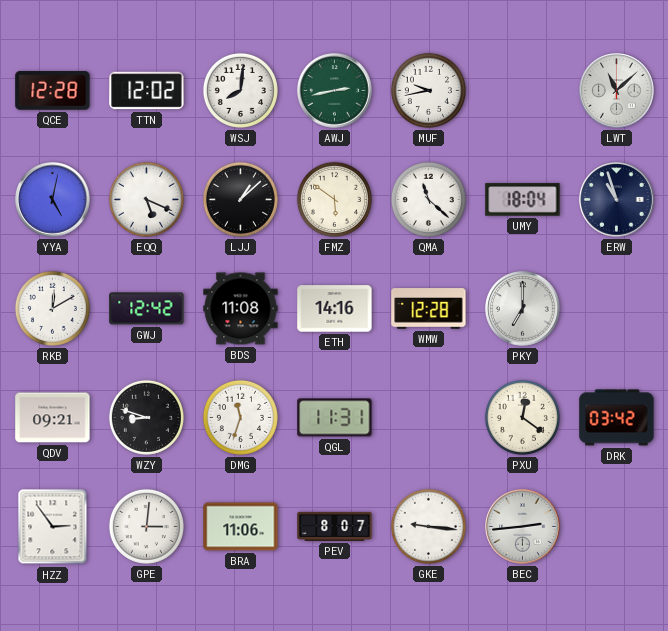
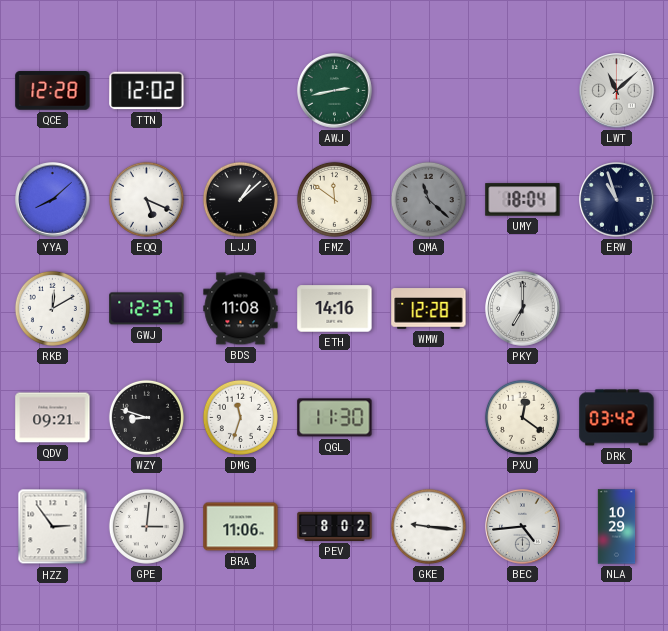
WSJ: 8:01 -> none (240, 90)
MUF: 9:43 -> none (428, 90)
YYA: 5:02 -> 8:08 (53, 200)
FMZ: 5:51 -> 11:51 (334, 199)
QMA dial: white -> grey (428, 199)
GWJ: 12:42 -> 12:37 (147, 309)
QGL: 11:31 -> 11:30 (335, 418)
PEV: 8:07 -> 8:02 (335, 526)
BEC: 2:44 -> 4:44 (523, 527)
NLA: none -> 10:29 (617, 527)
